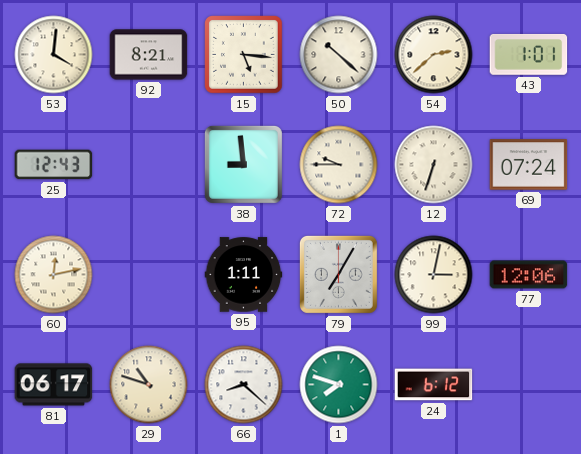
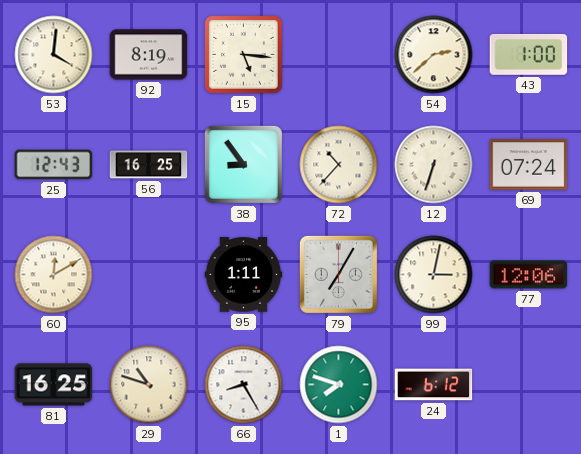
92: 8:21 -> 8:19 (149, 55)
50: 10:22 -> none (339, 55)
43: 1:01 -> 1:00 (529, 55)
56: none -> 16:25 (149, 165)
38: 8:59 -> 8:54 (243, 164)
72: 9:45 -> 10:37 (339, 165)
60: 12:13 -> 12:10 (54, 275)
81: 06:17 -> 16:25 (54, 385)
66: 8:22 -> 8:25 (244, 385)
